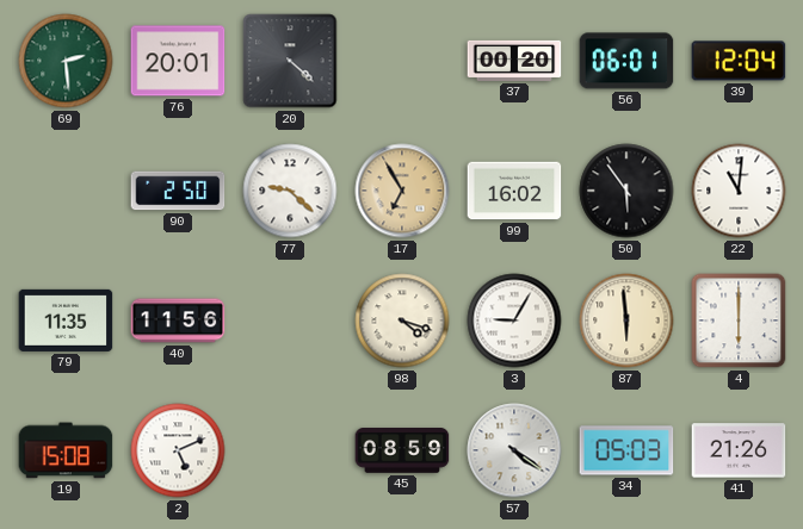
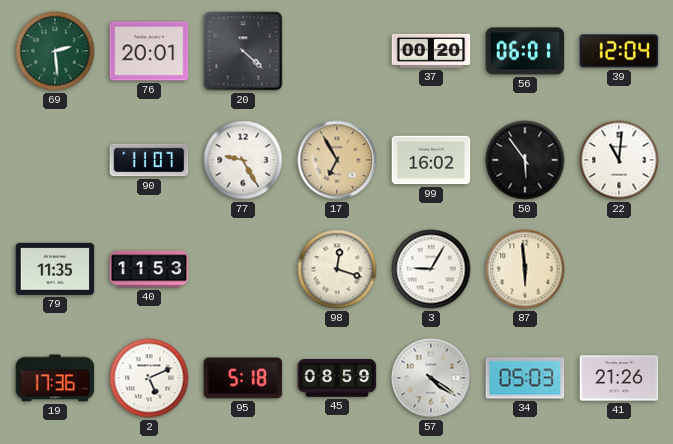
90: 2:50 -> 11:07 (149, 160)
77: 9:22 -> 9:25 (243, 160)
40: 11:56 -> 11:53 (149, 269)
98: 4:18 -> 12:18 (337, 269)
4: 6:00 -> none (739, 320)
19: 15:08 -> 17:36 (55, 378)
95: none -> 5:18 (243, 378)
